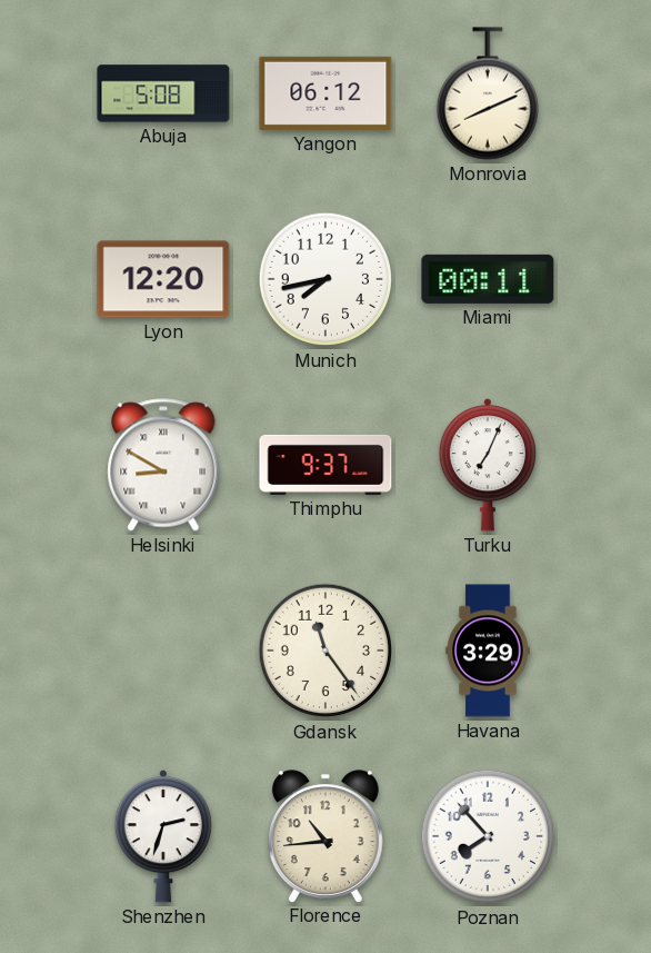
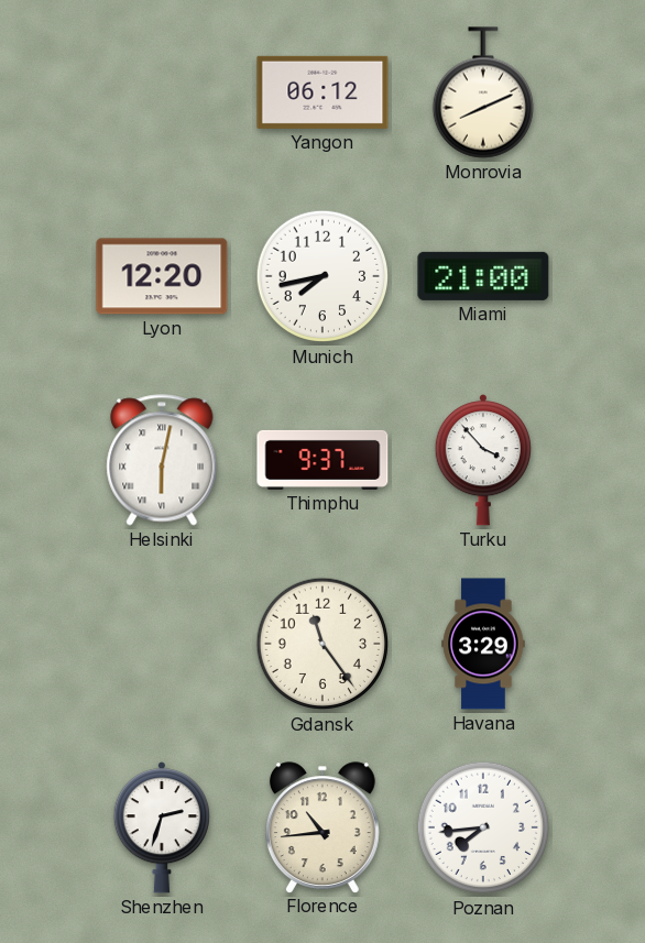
Abuja: 5:08 -> none (163, 93)
Miami: 00:11 -> 21:00 (483, 276)
Helsinki: 8:50 -> 6:02 (162, 460)
Turku: 7:04 -> 3:53 (482, 460)
Poznan: 7:53 -> 7:44 (483, 827)
